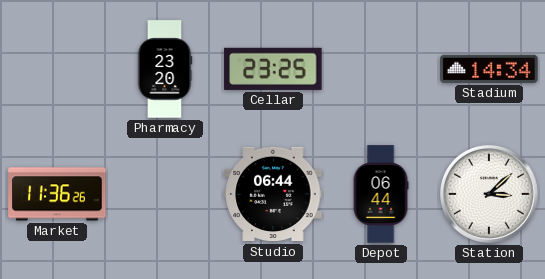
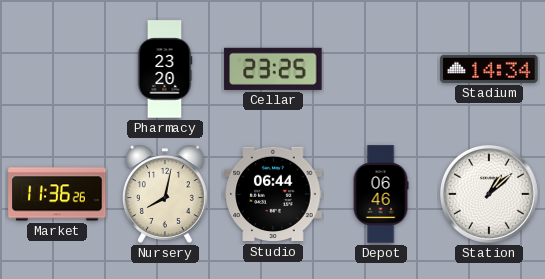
Nursery: none -> 8:02 (165, 194)
Depot: 06:44 -> 06:46 (381, 194)
Station: 3:08 -> 1:08 (489, 194)
